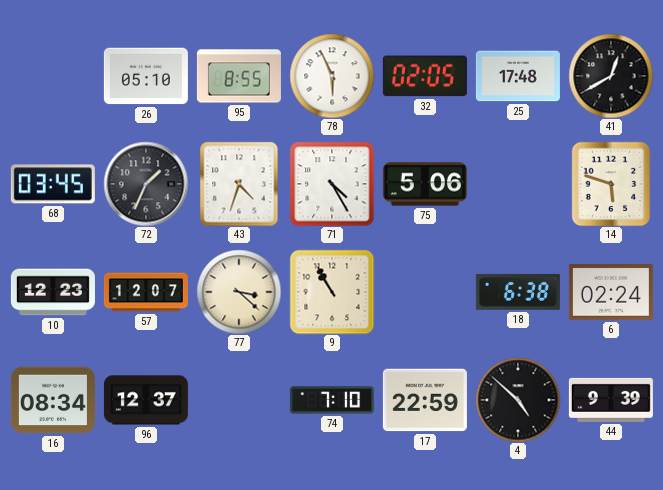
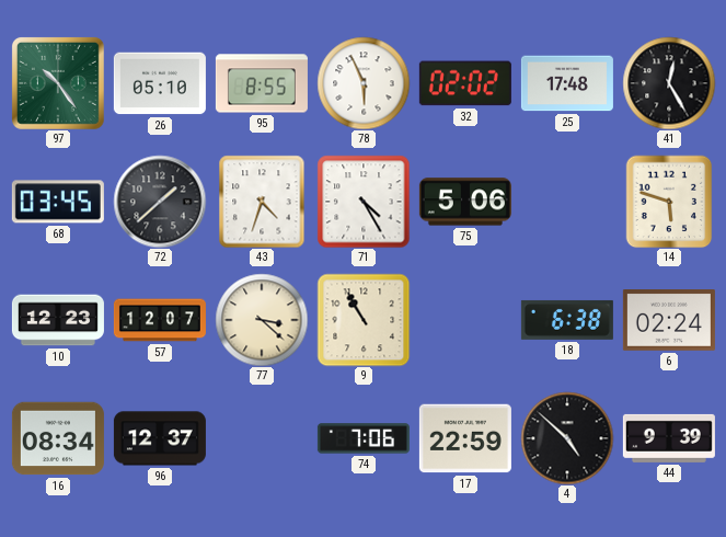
97: none -> 10:24 (58, 83)
32: 02:05 -> 02:02 (465, 83)
41: 12:40 -> 12:25 (669, 83)
72: 1:34 -> 1:38 (160, 202)
74: 7:10 -> 7:06 (364, 438)
